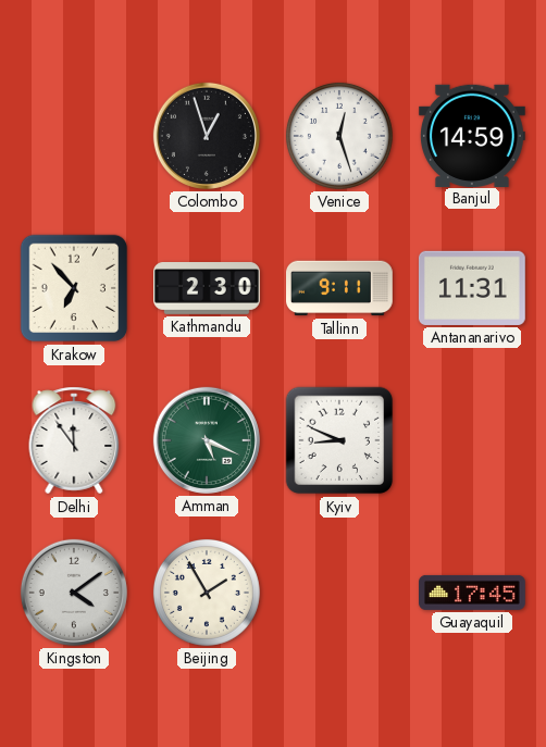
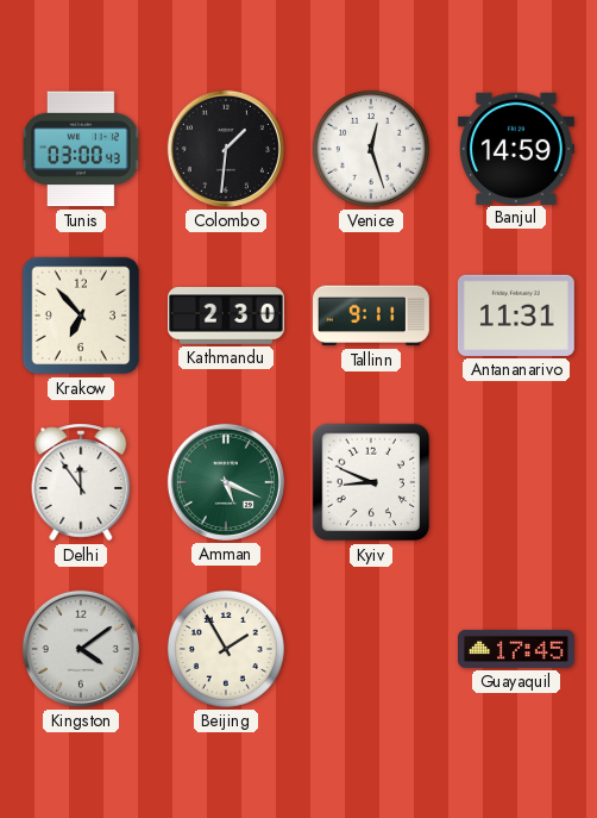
Tunis: none -> 03:00 (81, 149)
Colombo: 12:57 -> 1:31 (226, 149)
